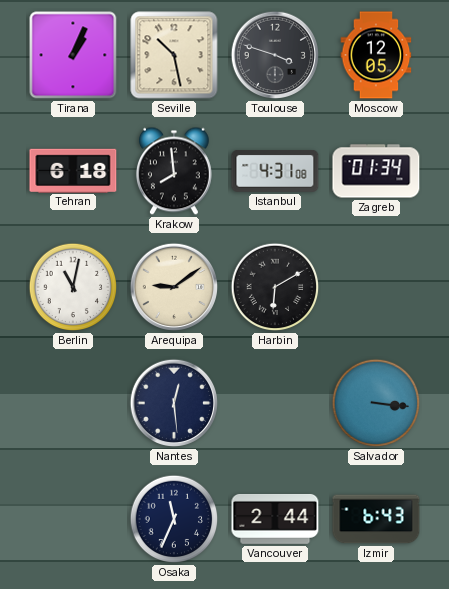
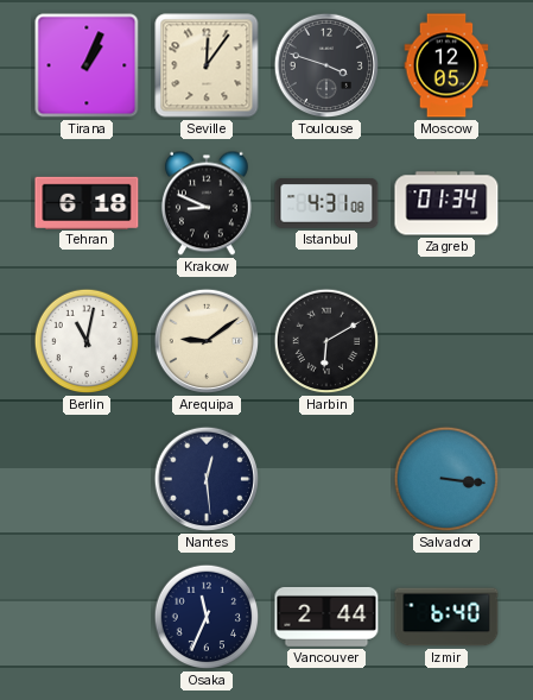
Seville: 10:28 -> 12:06 (207, 65)
Krakow: 7:59 -> 8:49 (207, 203)
Izmir: 6:43 -> 6:40 (446, 617)
